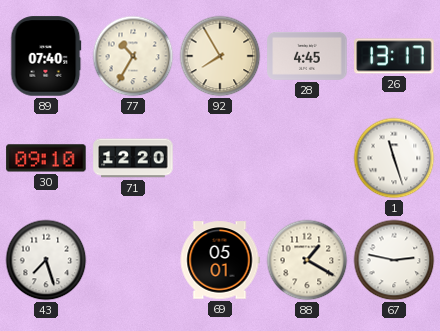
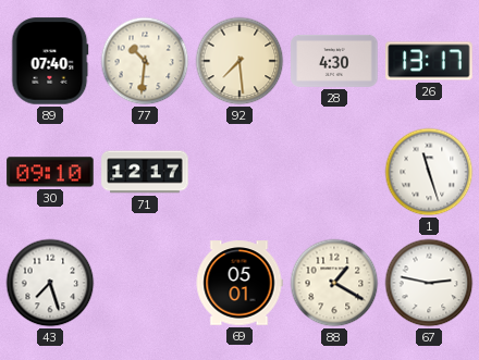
77: 10:35 -> 10:31 (145, 61)
92: 7:55 -> 7:29 (239, 61)
28: 4:45 -> 4:30 (334, 61)
71: 12:20 -> 12:17 (145, 172)
